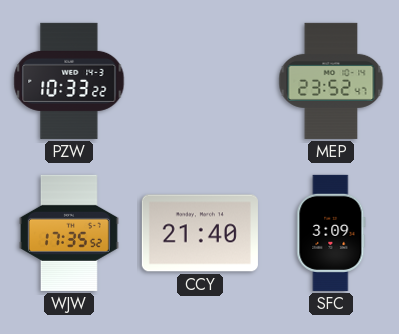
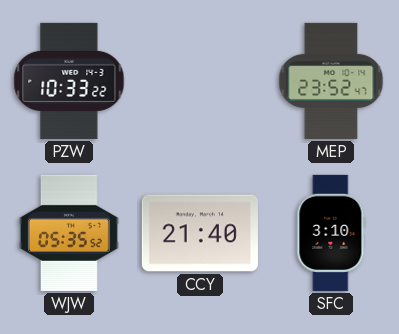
WJW: 17:35 -> 05:35 (69, 233)
SFC: 3:09 -> 3:10 (331, 233)
